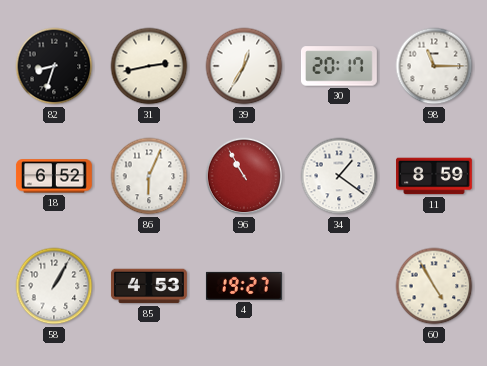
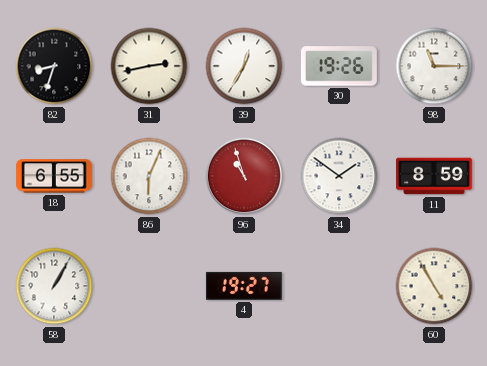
30: 20:17 -> 19:26 (339, 66)
18: 6:52 -> 6:55 (54, 176)
96: 10:55 -> 10:57 (244, 176)
34: 1:21 -> 1:51 (339, 176)
85: 4:53 -> none (149, 286)
